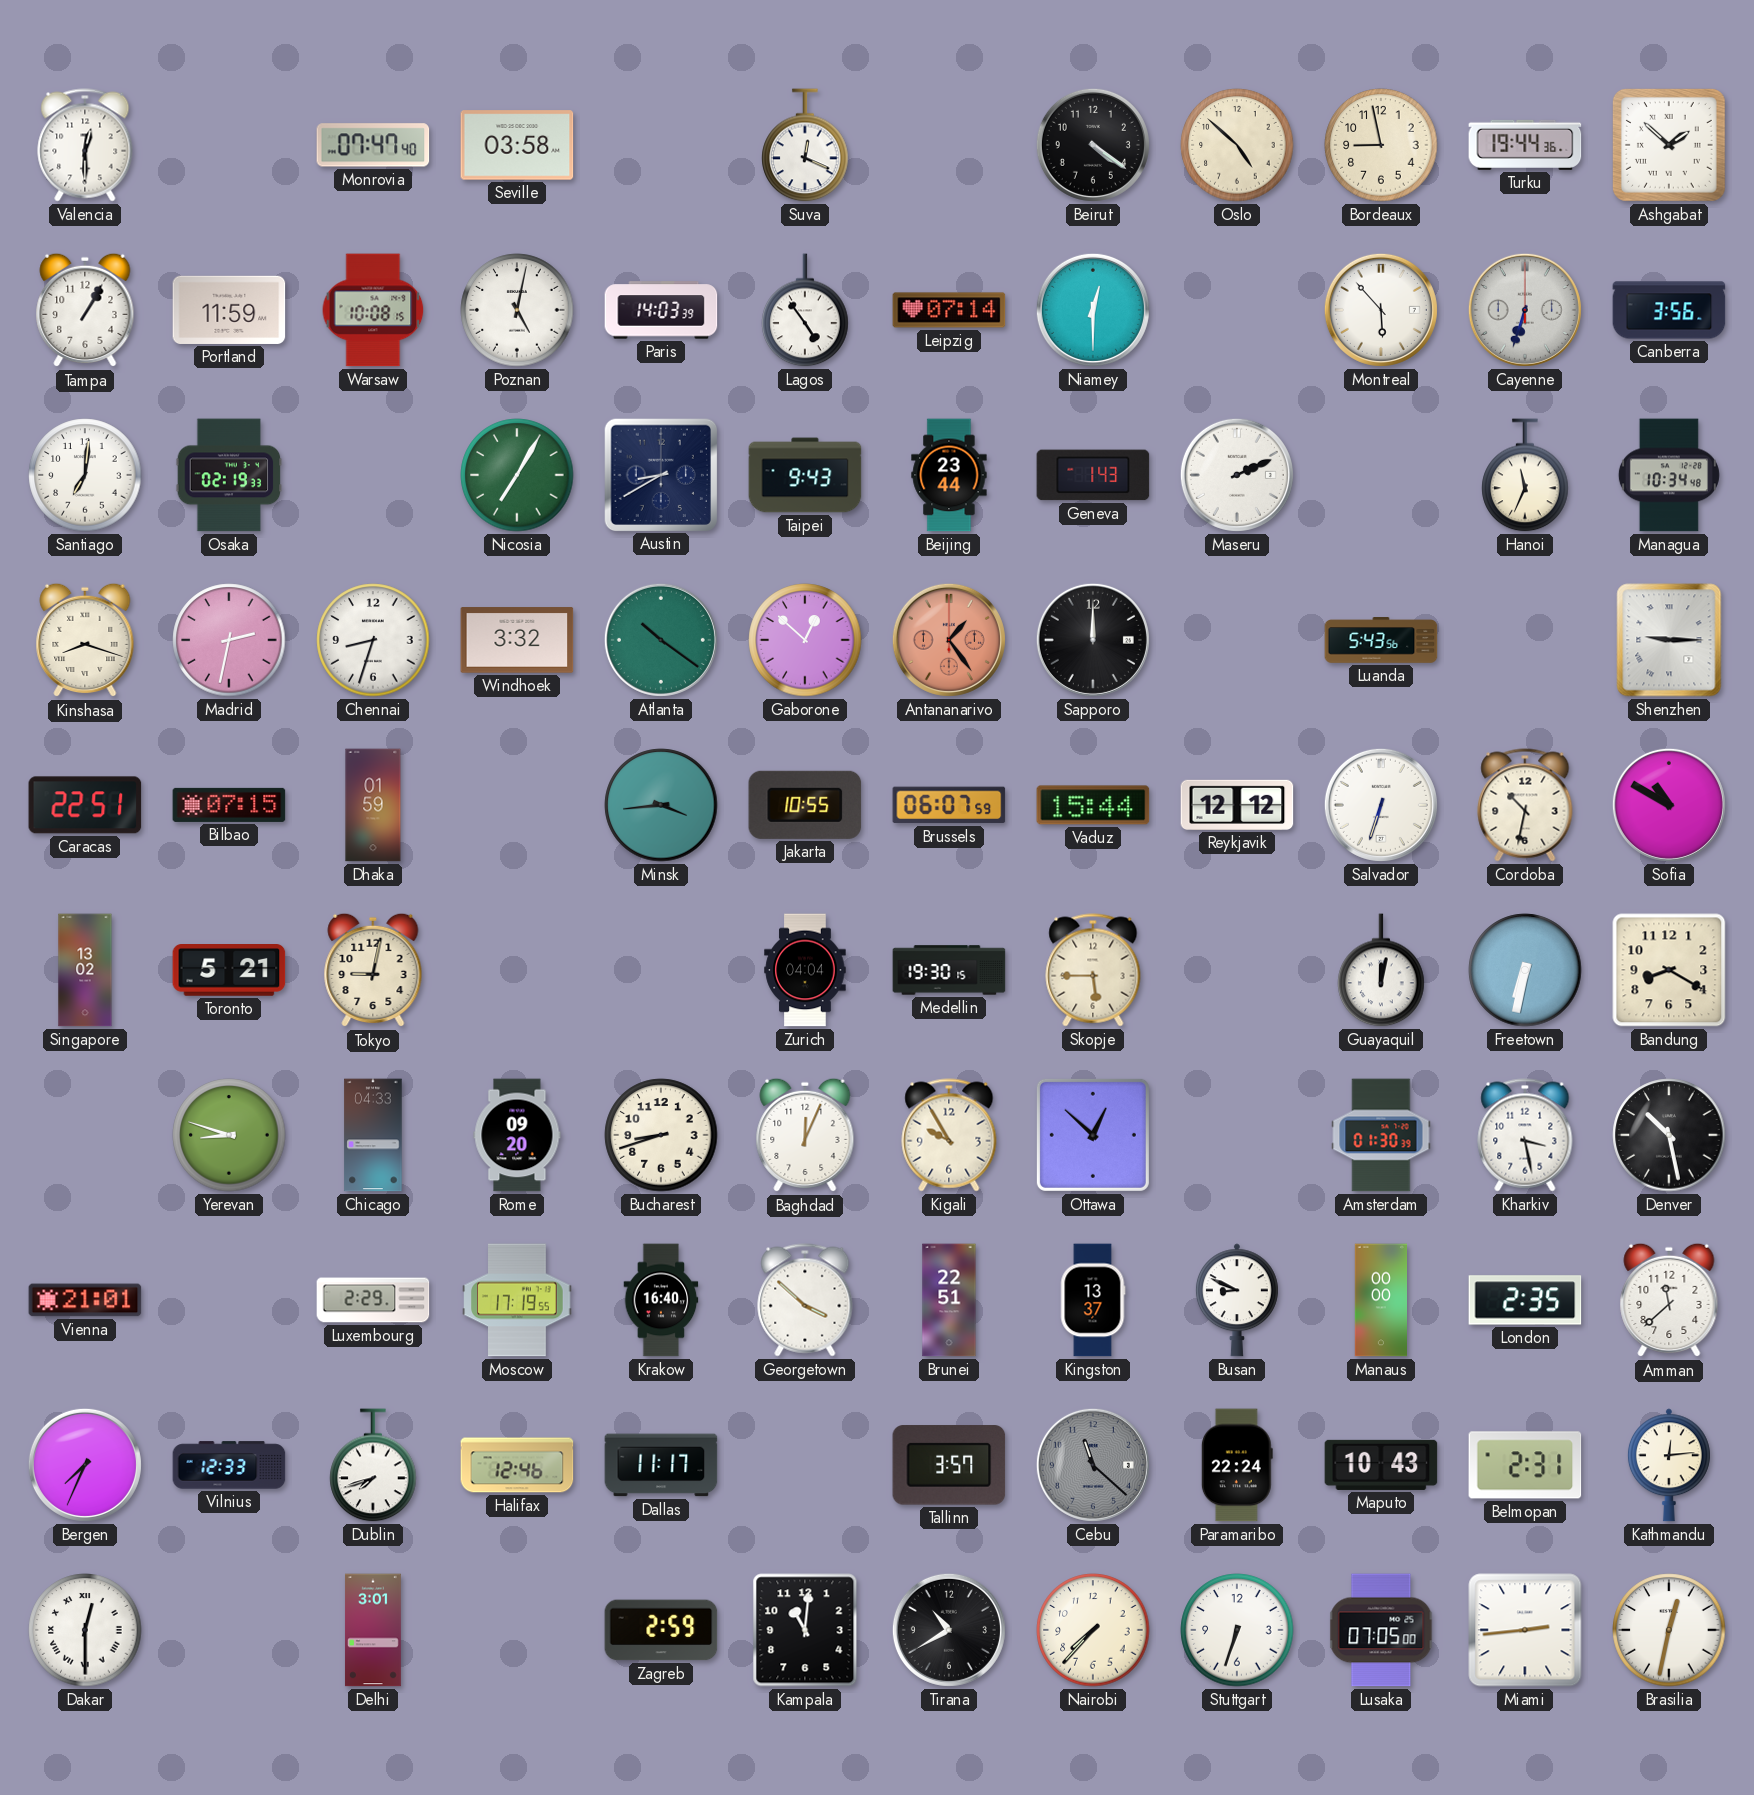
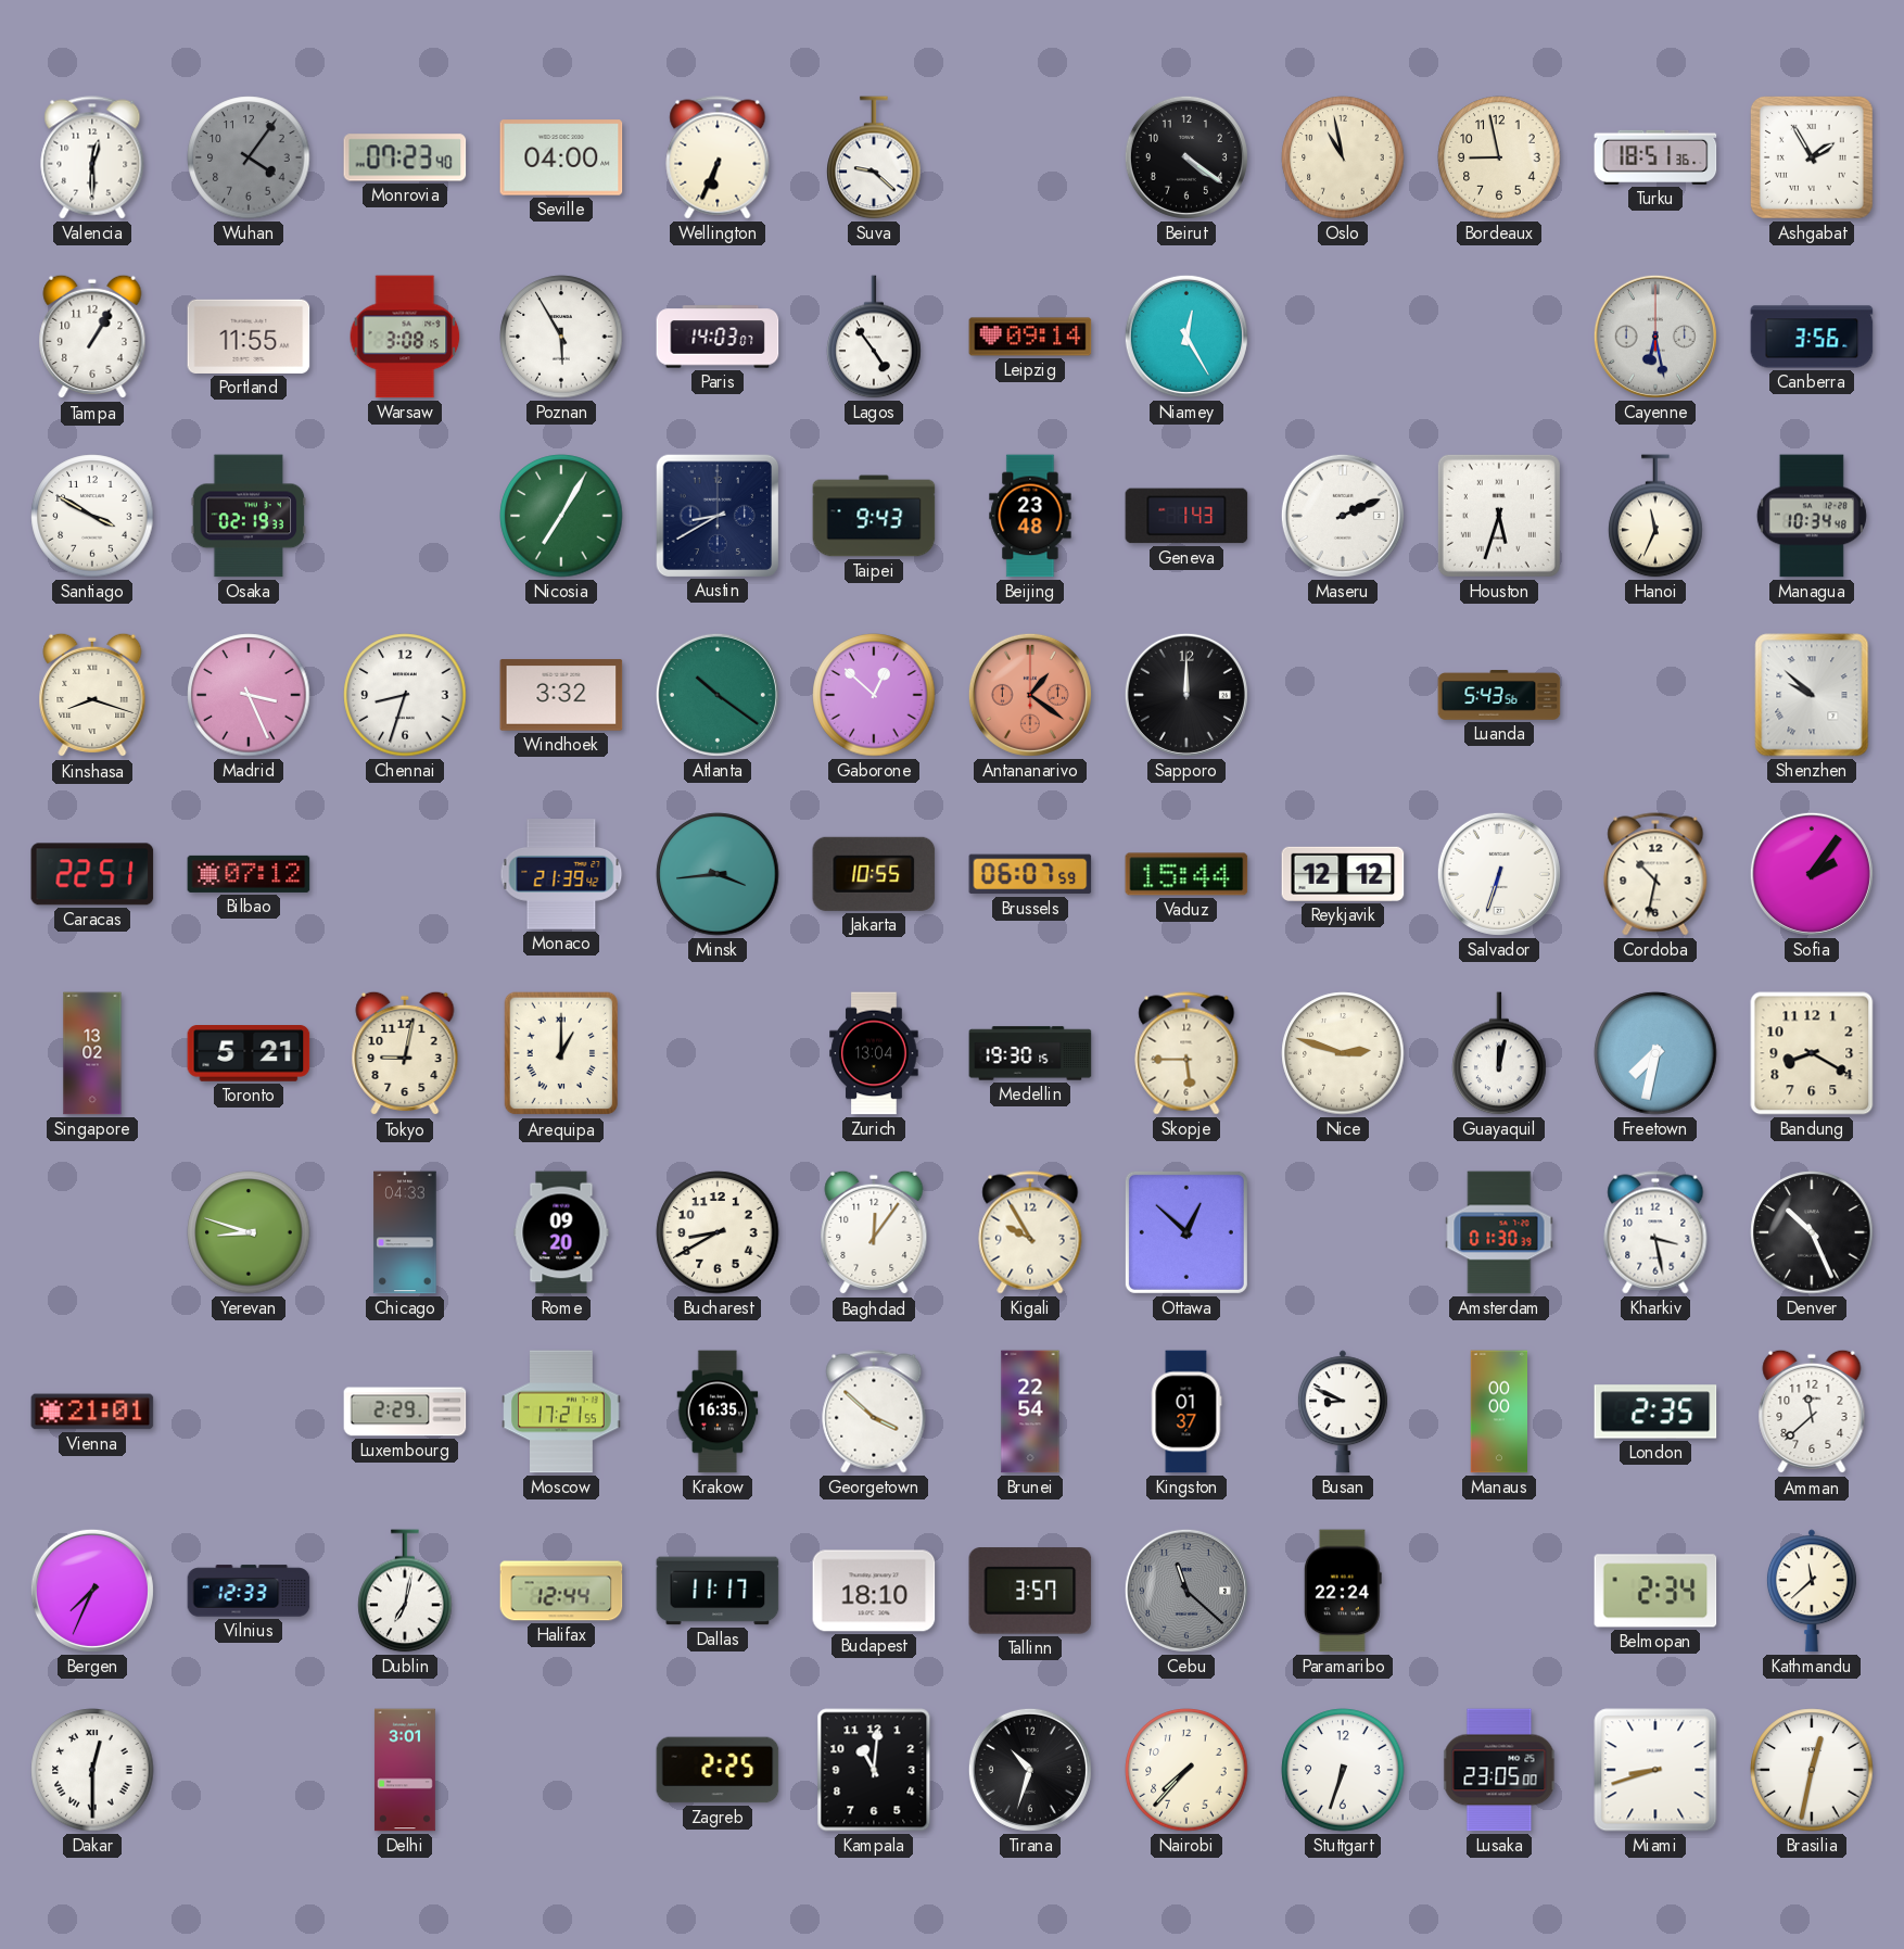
Wuhan: none -> 4:06 (249, 157)
Monrovia: 07:47 -> 07:23 (405, 157)
Seville: 03:58 -> 04:00 (561, 157)
Wellington: none -> 6:34 (718, 157)
Suva: 12:19 -> 9:22 (874, 157)
Oslo: 4:52 -> 10:58 (1343, 157)
Turku: 19:44 -> 18:51 (1655, 157)
Ashgabat: 1:52 -> 1:55 (1812, 157)
Portland: 11:59 -> 11:55 (249, 337)
Warsaw: 10:08 -> 3:08 (405, 337)
Poznan: 5:02 -> 5:55 (561, 337)
Paris: 14:03:39 -> 14:03:07 (718, 337)
Leipzig: 07:14 -> 09:14 (1030, 337)
Niamey: 12:30 -> 12:25 (1186, 337)
Montreal: 5:53 -> none (1381, 310)
Cayenne: 6:33 -> 6:28 (1655, 337)
Santiago: 7:01 -> 3:50 (92, 516)
Beijing: 23:44 -> 23:48 (1030, 516)
Houston: none -> 5:33 (1499, 516)
Madrid: 2:32 -> 3:26 (249, 695)
Antananarivo: 1:24 -> 1:21 (1030, 695)
Shenzhen: 9:15 -> 9:52 (1812, 695)
Bilbao: 07:15 -> 07:12 (249, 874)
Dhaka: 01:59 -> none (373, 805)
Monaco: none -> 21:39 (561, 874)
Sofia: 10:50 -> 2:06 (1812, 874)
Arequipa: none -> 1:00 (561, 1053)
Zurich: 04:04 -> 13:04 (874, 1053)
Nice: none -> 2:48 (1343, 1053)
Freetown: 6:32 -> 7:32 (1655, 1053)
Bucharest: 8:42 -> 8:40 (718, 1232)
Baghdad: 12:04 -> 12:06 (874, 1232)
Denver: 10:28 -> 10:26 (1812, 1232)
Moscow: 17:19 -> 17:21 (561, 1412)
Krakow: 16:40 -> 16:35 (718, 1412)
Brunei: 22:51 -> 22:54 (1030, 1412)
Kingston: 13:37 -> 01:37 (1186, 1412)
Dublin: 7:42 -> 7:02 (405, 1591)
Halifax: 12:46 -> 12:44 (561, 1591)
Budapest: none -> 18:10 (874, 1591)
Maputo: 10:43 -> none (1381, 1465)
Belmopan: 2:31 -> 2:34 (1655, 1591)
Kathmandu: 12:14 -> 11:38 (1812, 1591)
Zagreb: 2:59 -> 2:25 (718, 1770)
Tirana: 10:40 -> 10:33 (1030, 1770)
Lusaka: 07:05 -> 23:05 (1499, 1770)
Miami: 2:44 -> 8:42 (1655, 1770)
